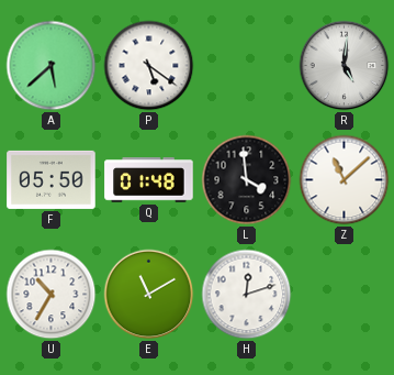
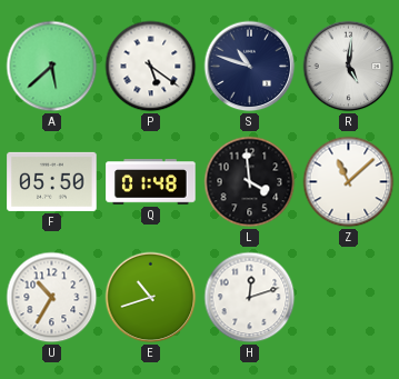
S: none -> 10:48 (250, 67)
E: 11:10 -> 10:42 (151, 298)
